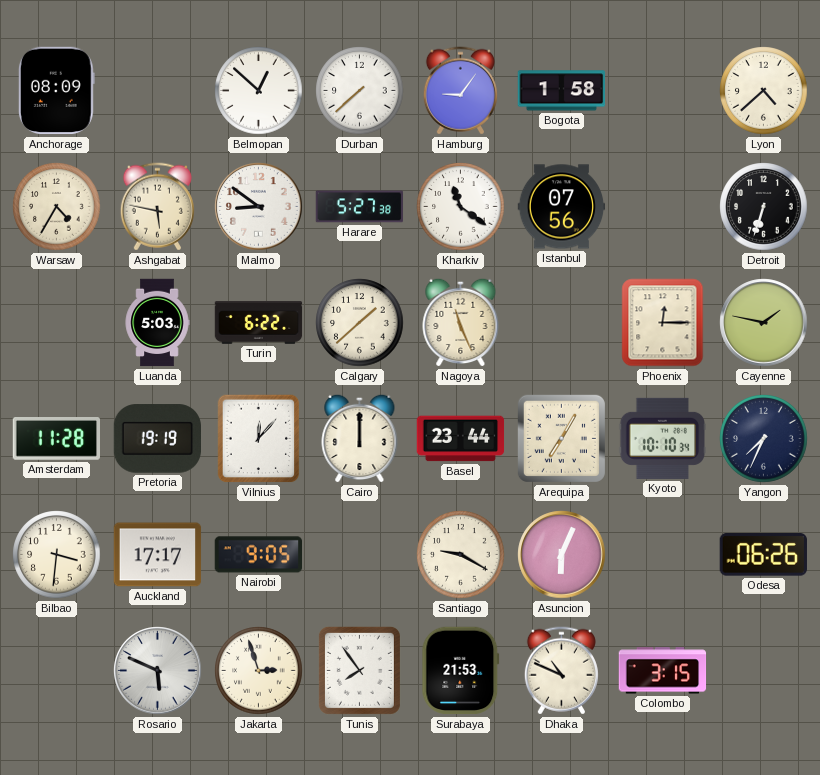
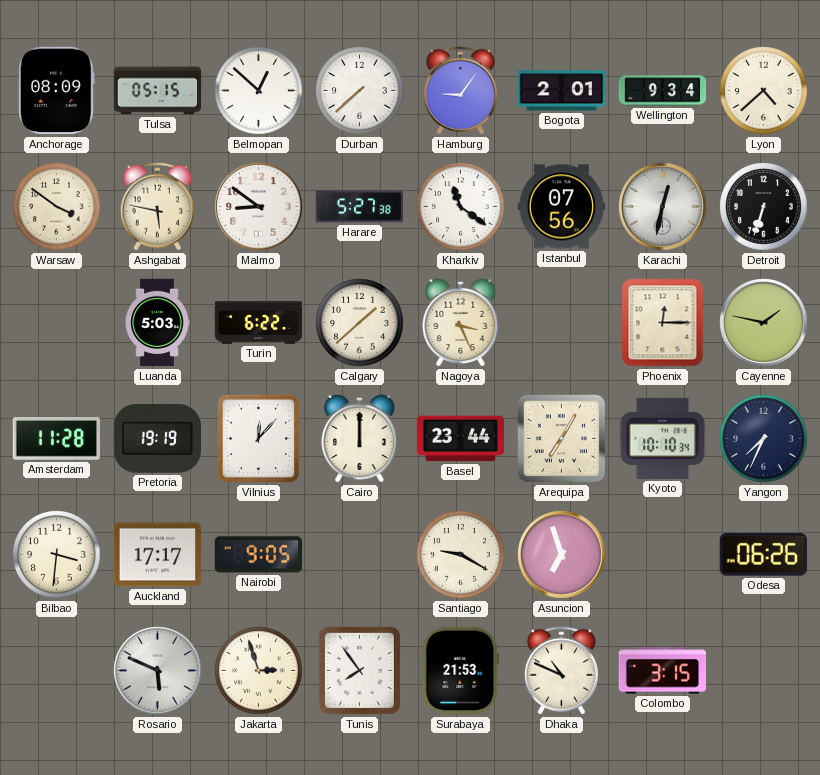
Tulsa: none -> 05:15 (158, 91)
Bogota: 1:58 -> 2:01 (562, 91)
Wellington: none -> 9:34 (663, 91)
Warsaw: 4:35 -> 3:51 (57, 207)
Karachi: none -> 12:32 (663, 207)
Nagoya: 11:26 -> 3:26 (461, 322)
Asuncion: 6:04 -> 6:57 (562, 555)
